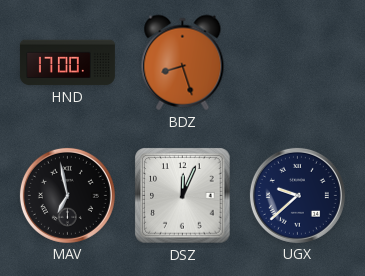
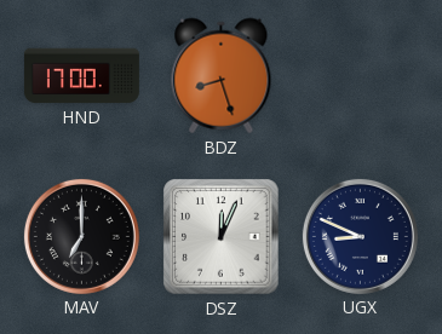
MAV: 6:58 -> 7:00 (81, 236)
UGX: 9:38 -> 8:49 (360, 236)
